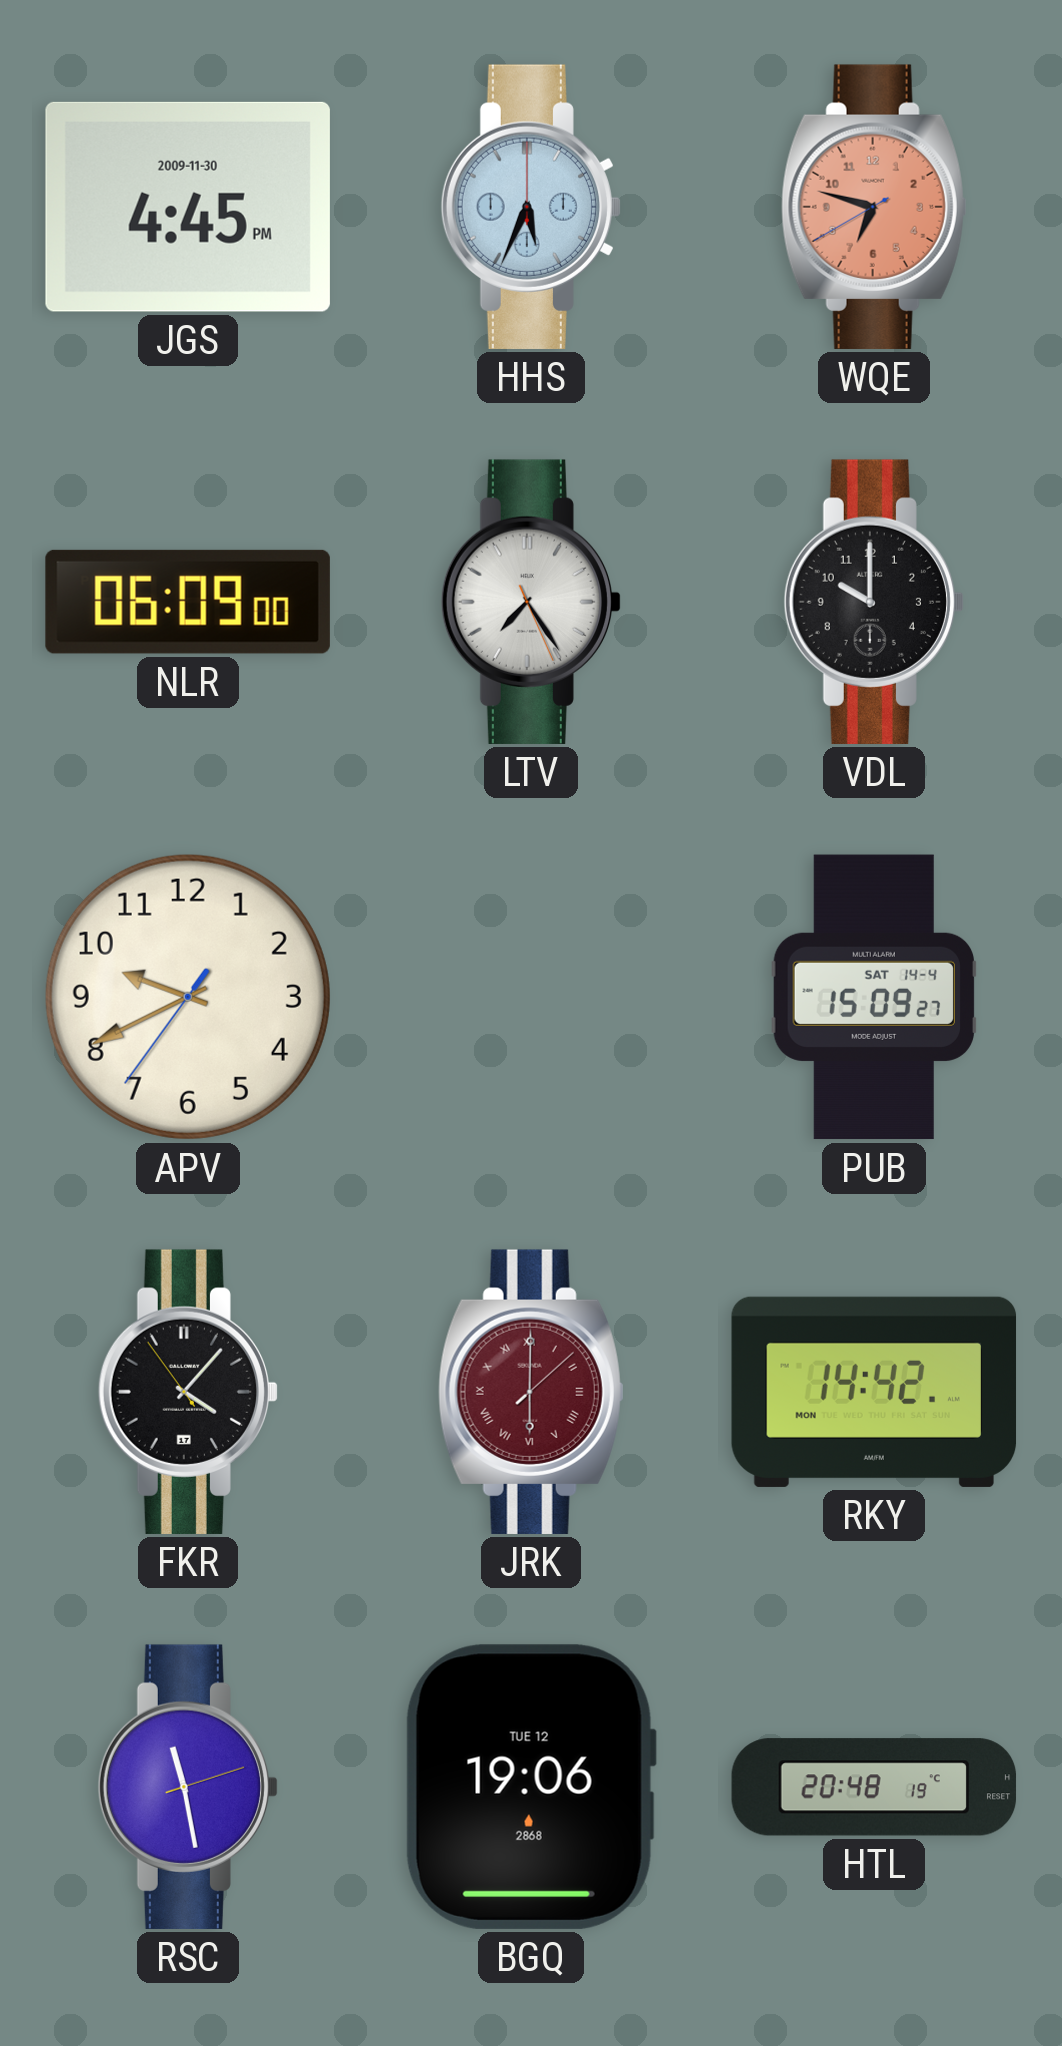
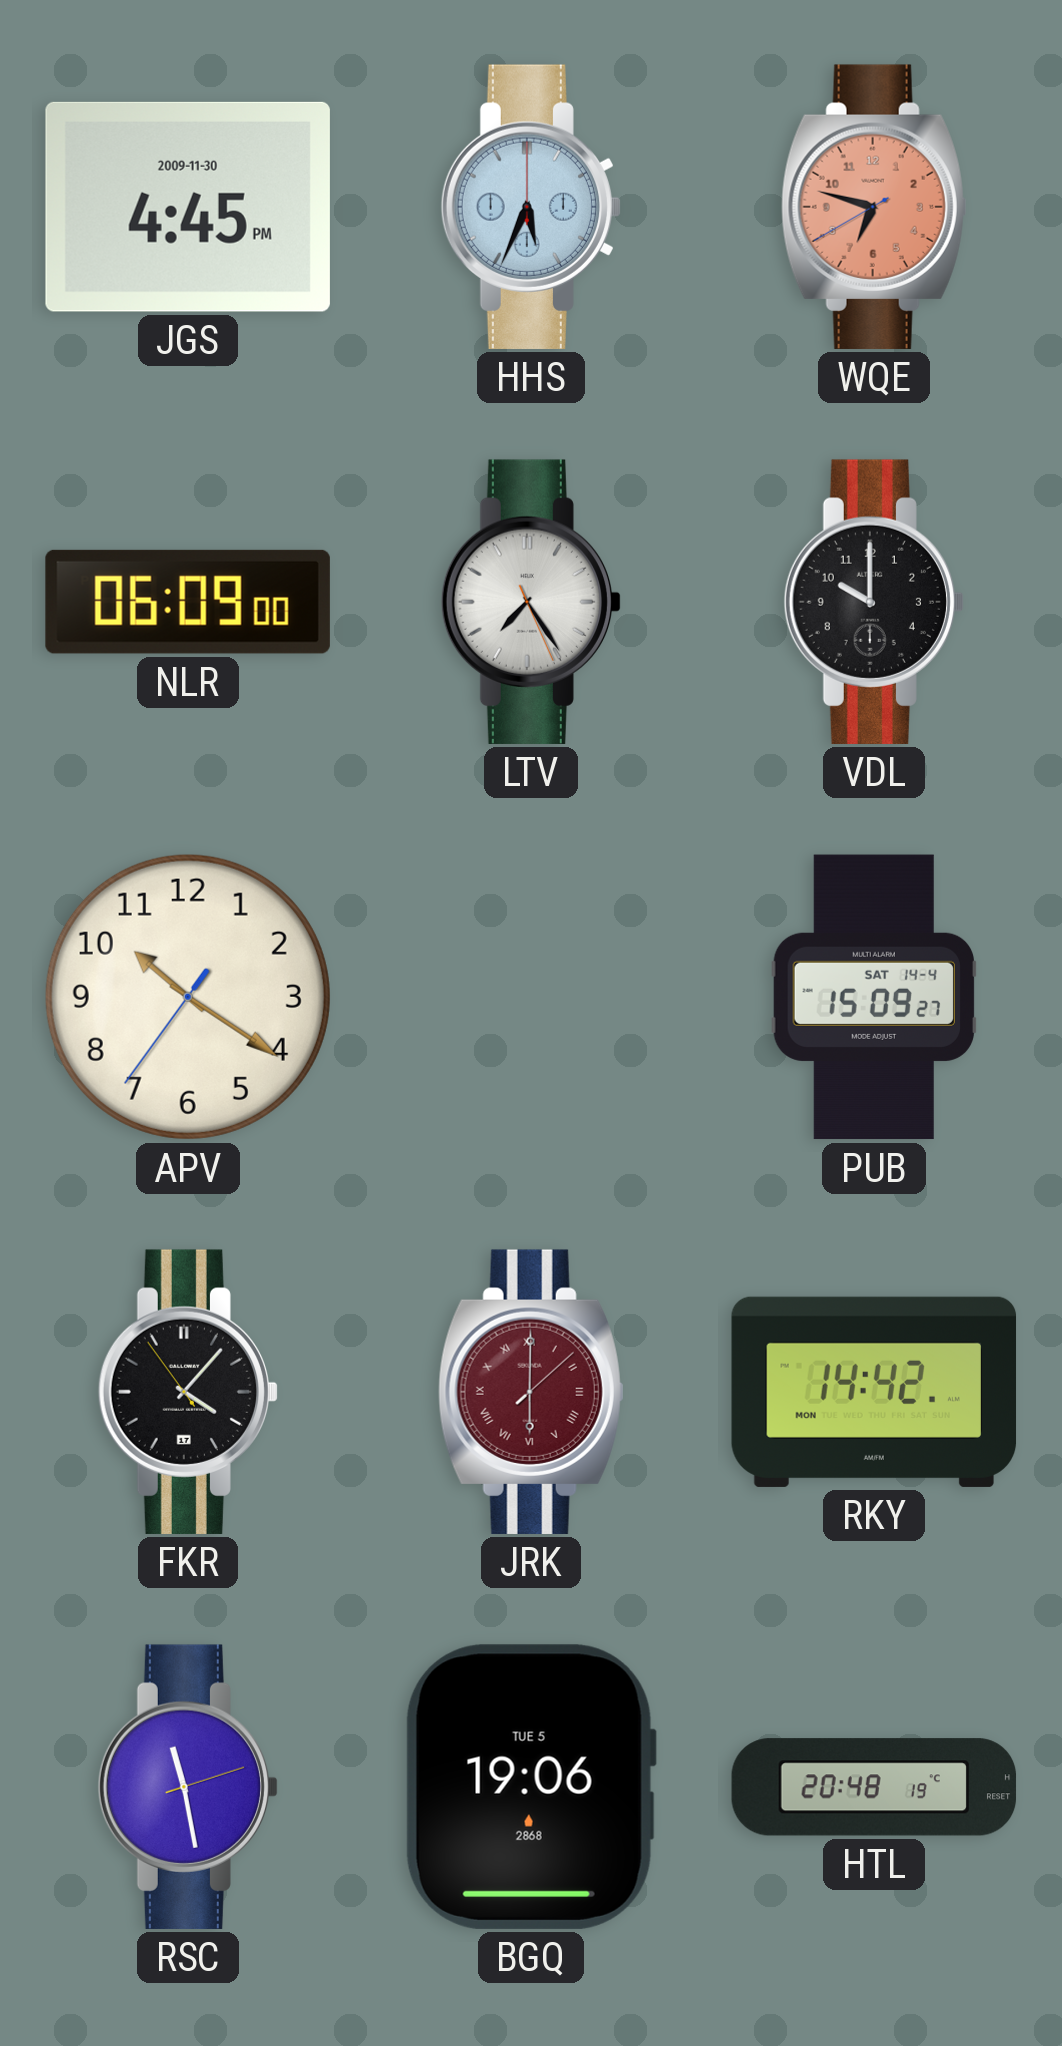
APV: 9:40 -> 10:20 (188, 997)
BGQ date: TUE 12 -> TUE 5 (531, 1787)
